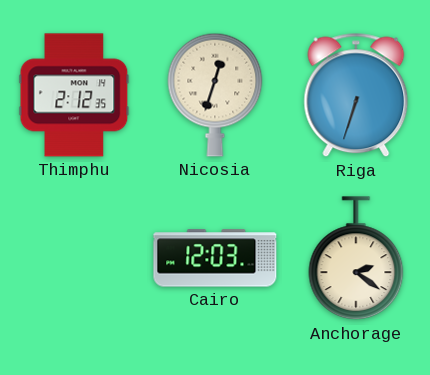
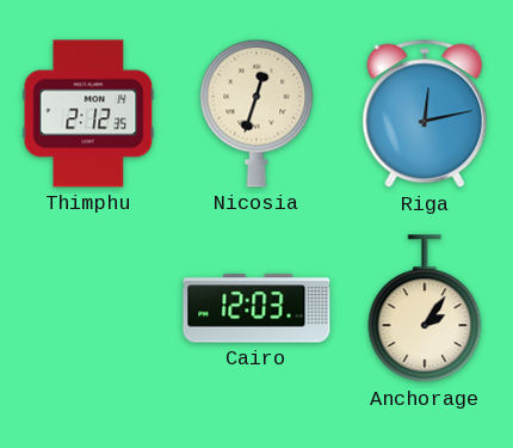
Riga: 6:33 -> 12:13 (425, 113)
Anchorage: 2:21 -> 2:06 (425, 309)
